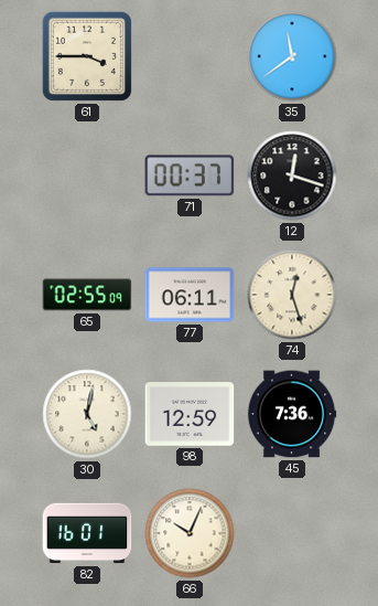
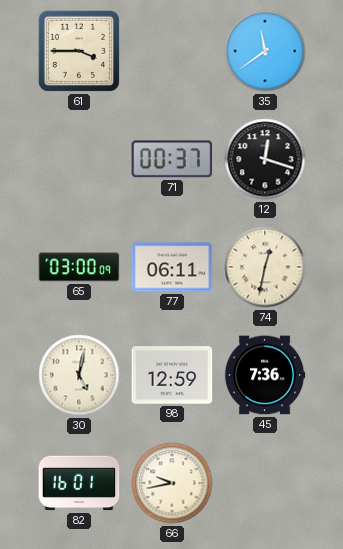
65: 02:55 -> 03:00 (79, 267)
74: 12:27 -> 12:32 (265, 267)
66: 10:04 -> 9:43 (172, 483)
